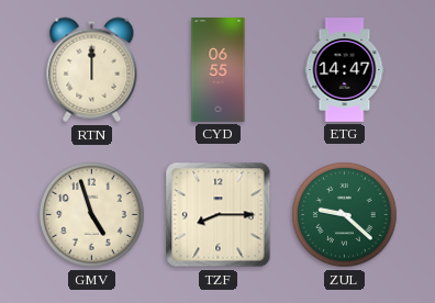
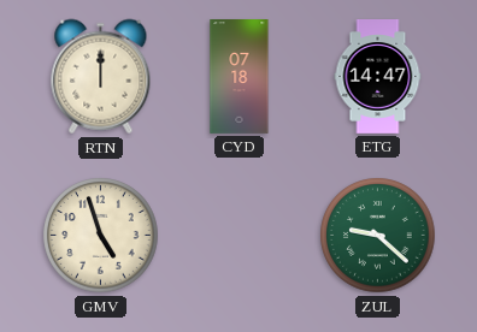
CYD: 06:55 -> 07:18 (240, 77)
TZF: 8:15 -> none (219, 215)
